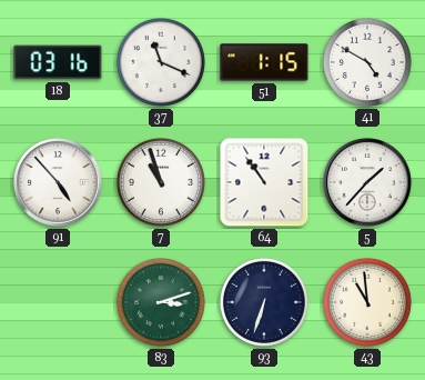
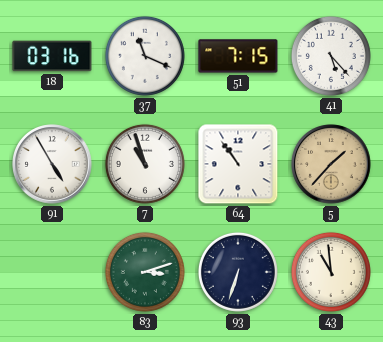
51: 1:15 -> 7:15 (238, 56)
41: 4:50 -> 5:23 (331, 56)
91: 4:53 -> 4:55 (52, 164)
5 dial: white -> champagne (331, 164)
